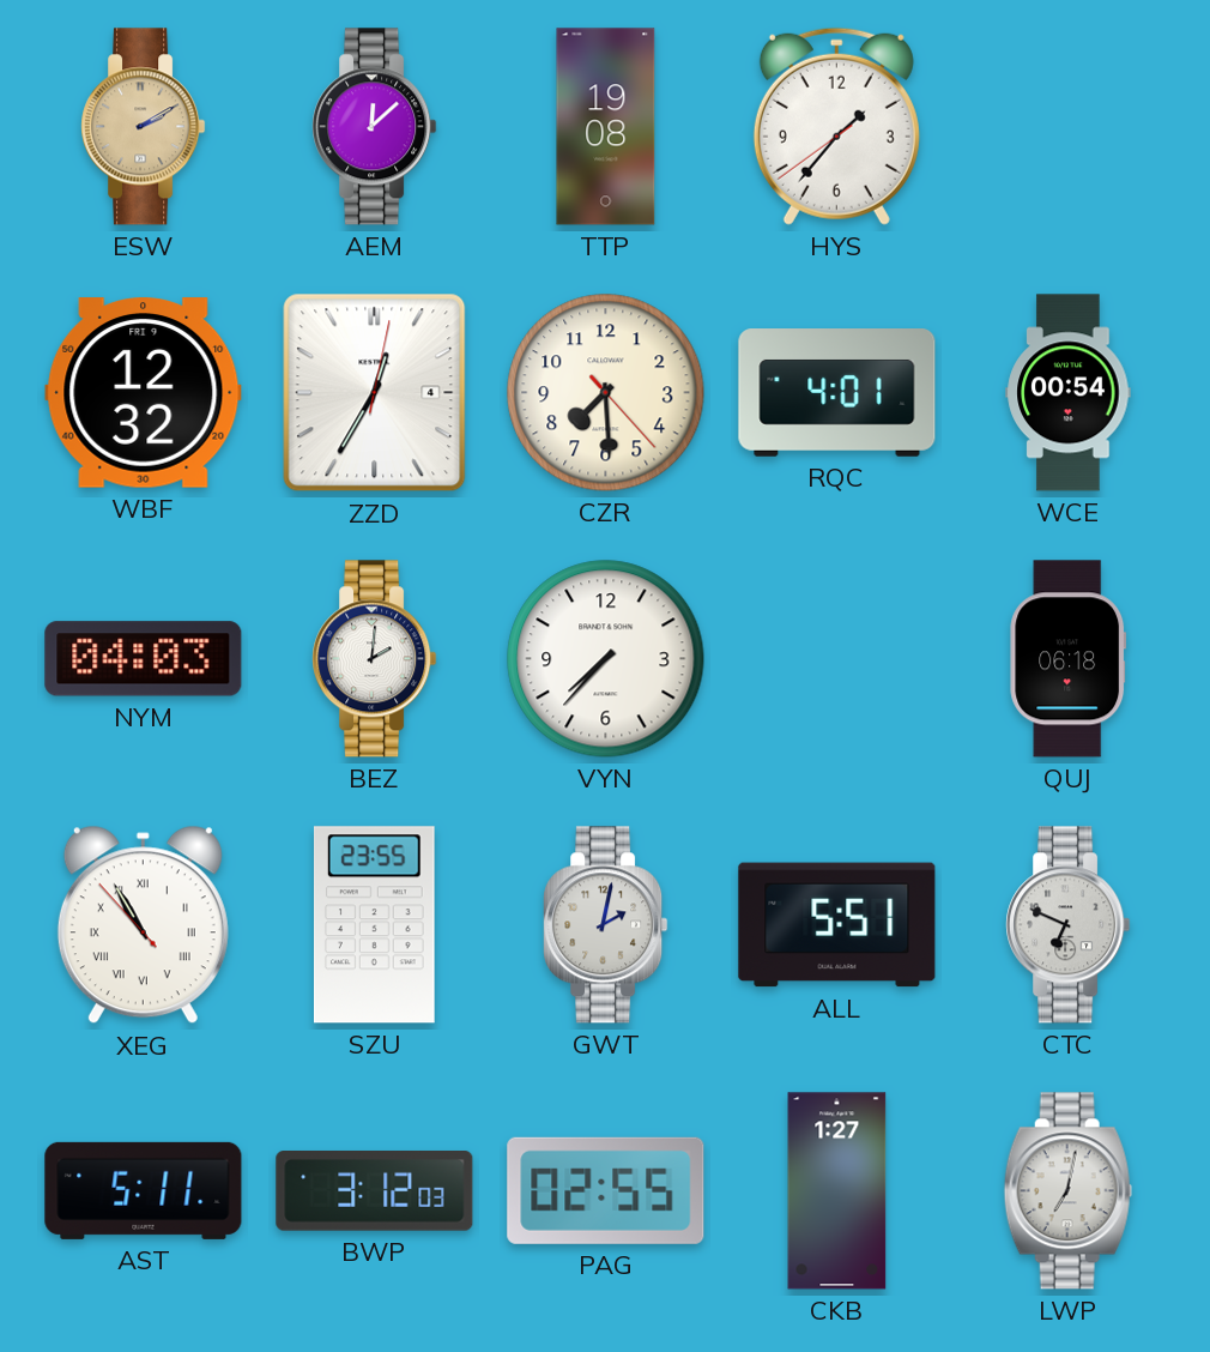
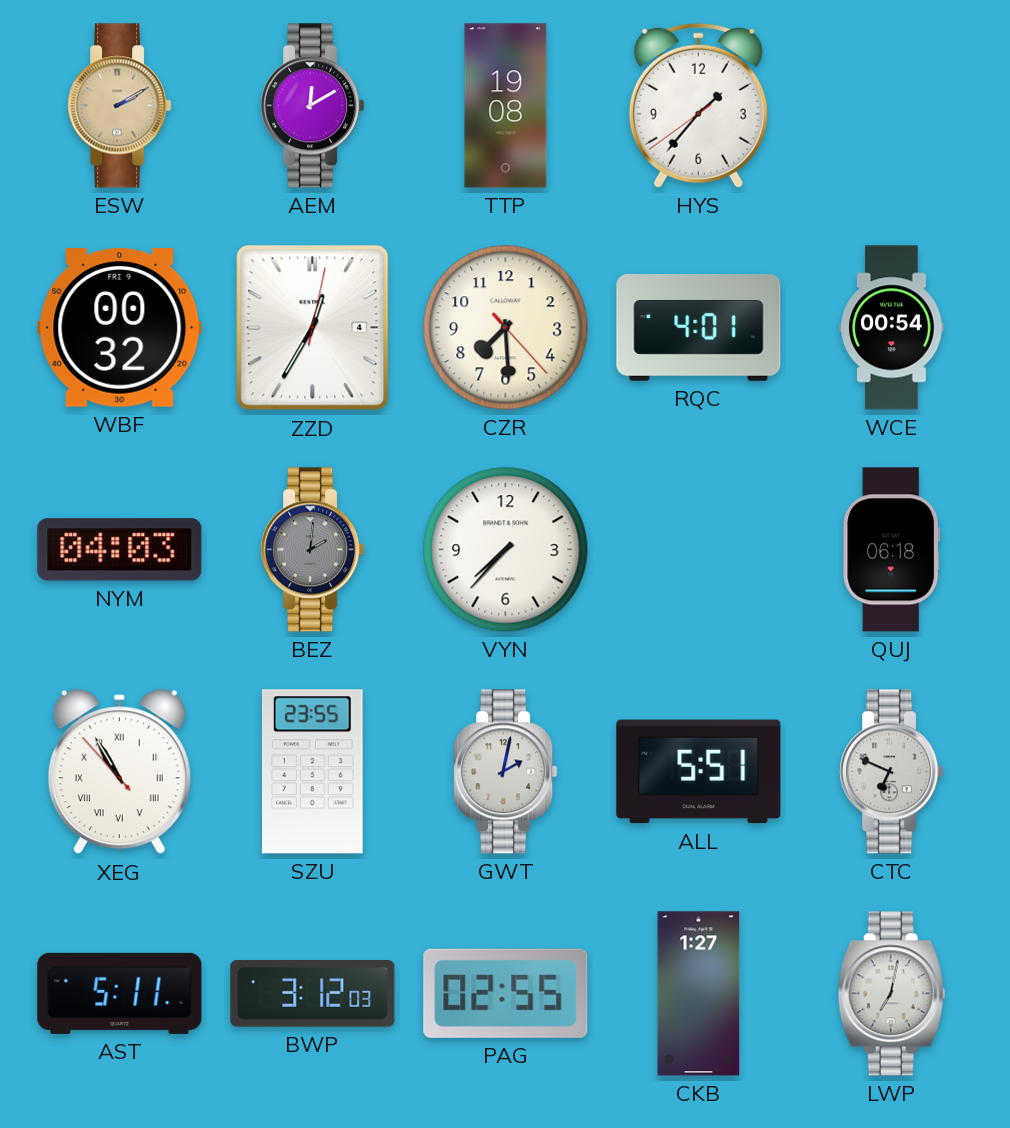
AEM: 12:08 -> 12:10 (313, 106)
WBF: 12:32 -> 00:32 (120, 328)
BEZ dial: white -> grey (313, 550)
